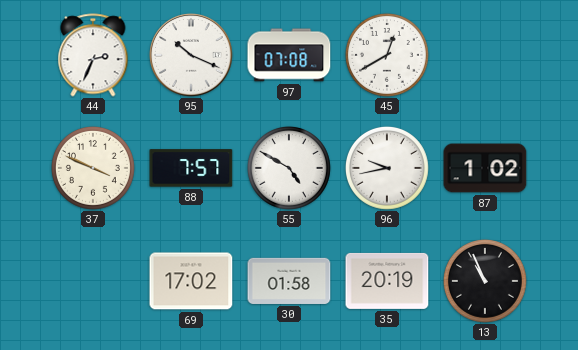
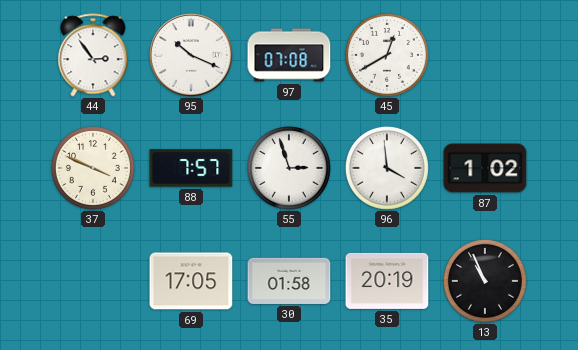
44: 2:34 -> 2:54 (93, 55)
55: 4:50 -> 2:57 (289, 168)
96: 9:43 -> 3:59 (387, 168)
69: 17:02 -> 17:05 (191, 281)
